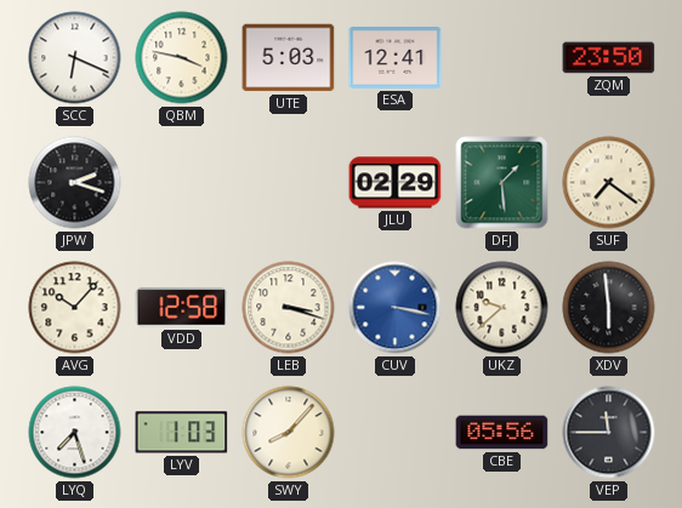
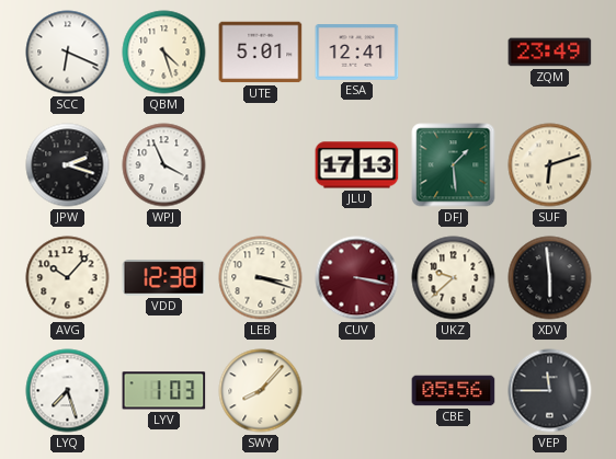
QBM: 3:47 -> 4:27 (164, 53)
UTE: 5:03 -> 5:01 (261, 53)
ZQM: 23:50 -> 23:49 (550, 53)
WPJ: none -> 3:56 (164, 165)
JLU: 02:29 -> 17:13 (357, 165)
SUF: 7:21 -> 6:12 (550, 165)
VDD: 12:58 -> 12:38 (164, 278)
CUV dial: blue -> burgundy (357, 278)
